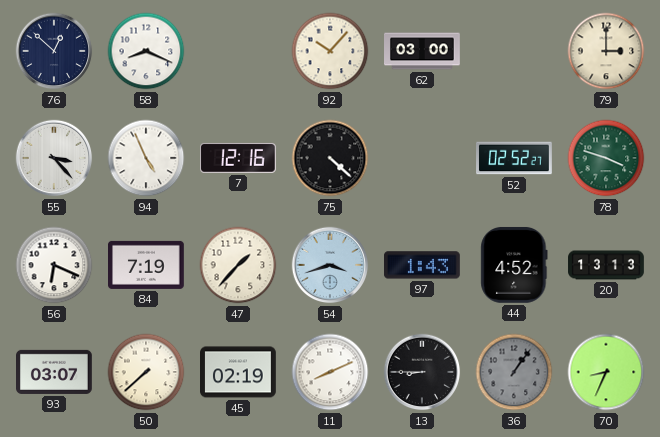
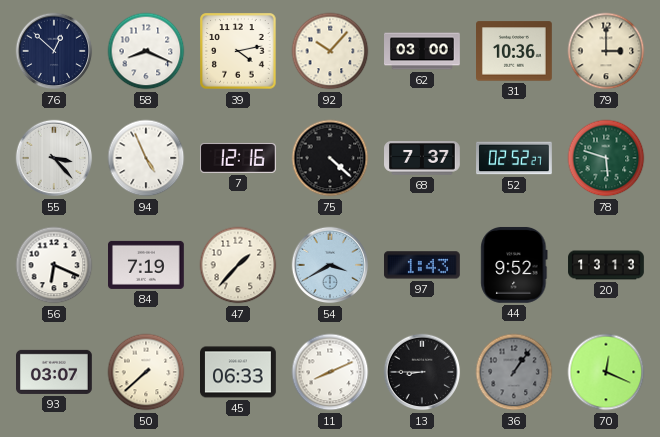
39: none -> 4:13 (238, 51)
31: none -> 10:36 (515, 51)
68: none -> 7:37 (423, 159)
78: 3:48 -> 5:48 (606, 158)
54: 3:42 -> 3:40 (330, 265)
44: 4:52 -> 9:52 (514, 265)
45: 02:19 -> 06:33 (239, 372)
70: 8:34 -> 12:19 (606, 372)
